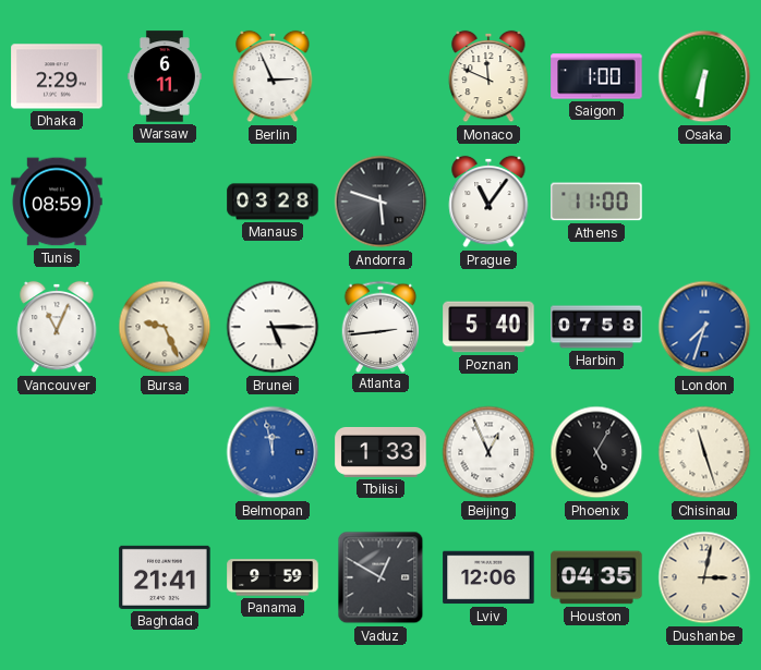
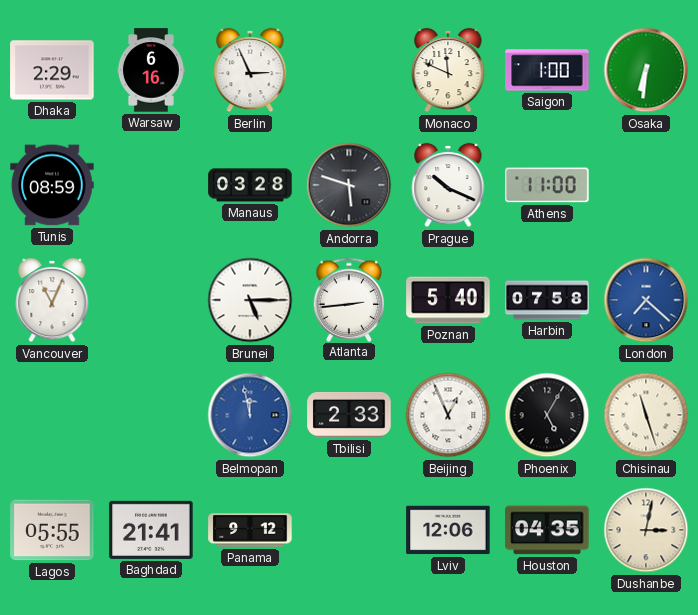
Warsaw: 6:11 -> 6:16 (151, 70)
Prague: 11:06 -> 10:19 (448, 185)
Bursa: 9:26 -> none (165, 327)
London: 7:33 -> 7:22 (646, 300)
Tbilisi: 1:33 -> 2:33 (349, 415)
Lagos: none -> 05:55 (52, 530)
Panama: 9:59 -> 9:12 (250, 530)
Vaduz: 12:50 -> none (380, 577)
